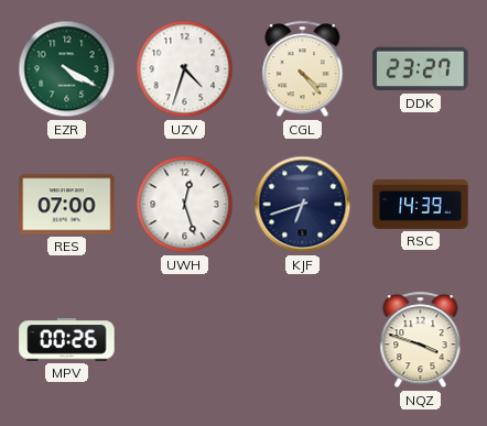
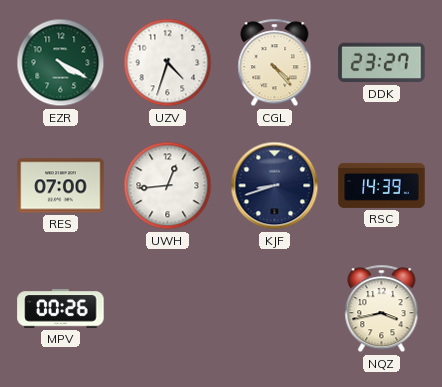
UWH: 12:27 -> 12:44 (168, 186)
KJF: 6:42 -> 8:42 (275, 186)
NQZ: 3:48 -> 3:43 (382, 309)
